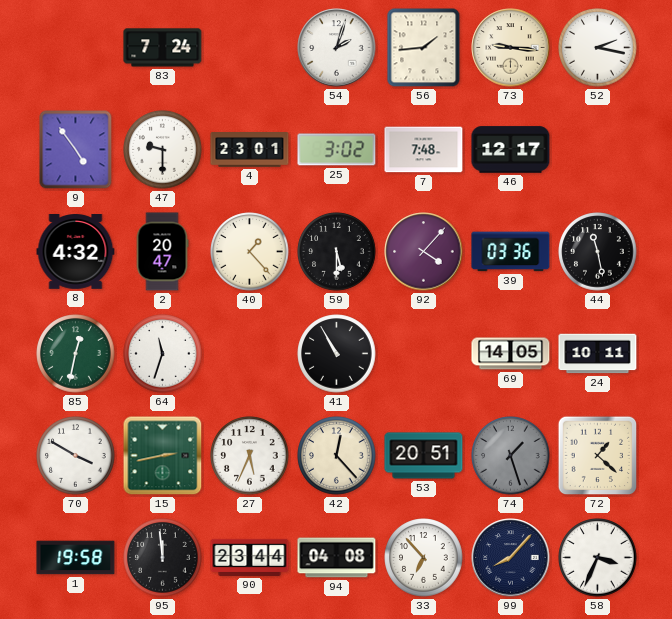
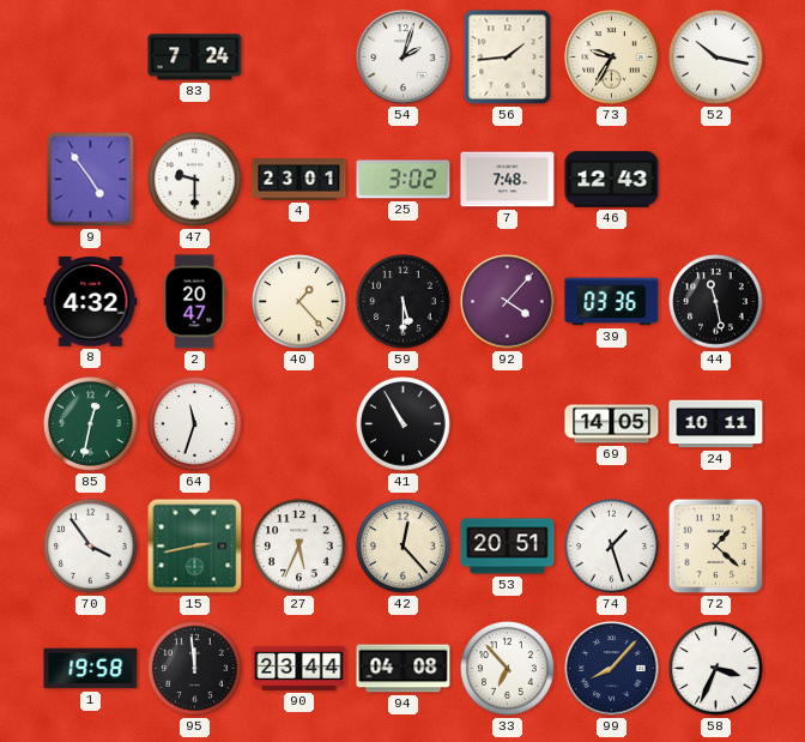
73: 9:16 -> 9:35 (612, 58)
52: 2:17 -> 10:17 (716, 58)
46: 12:17 -> 12:43 (612, 180)
70: 3:50 -> 3:54 (91, 547)
74 dial: grey -> white (612, 547)
